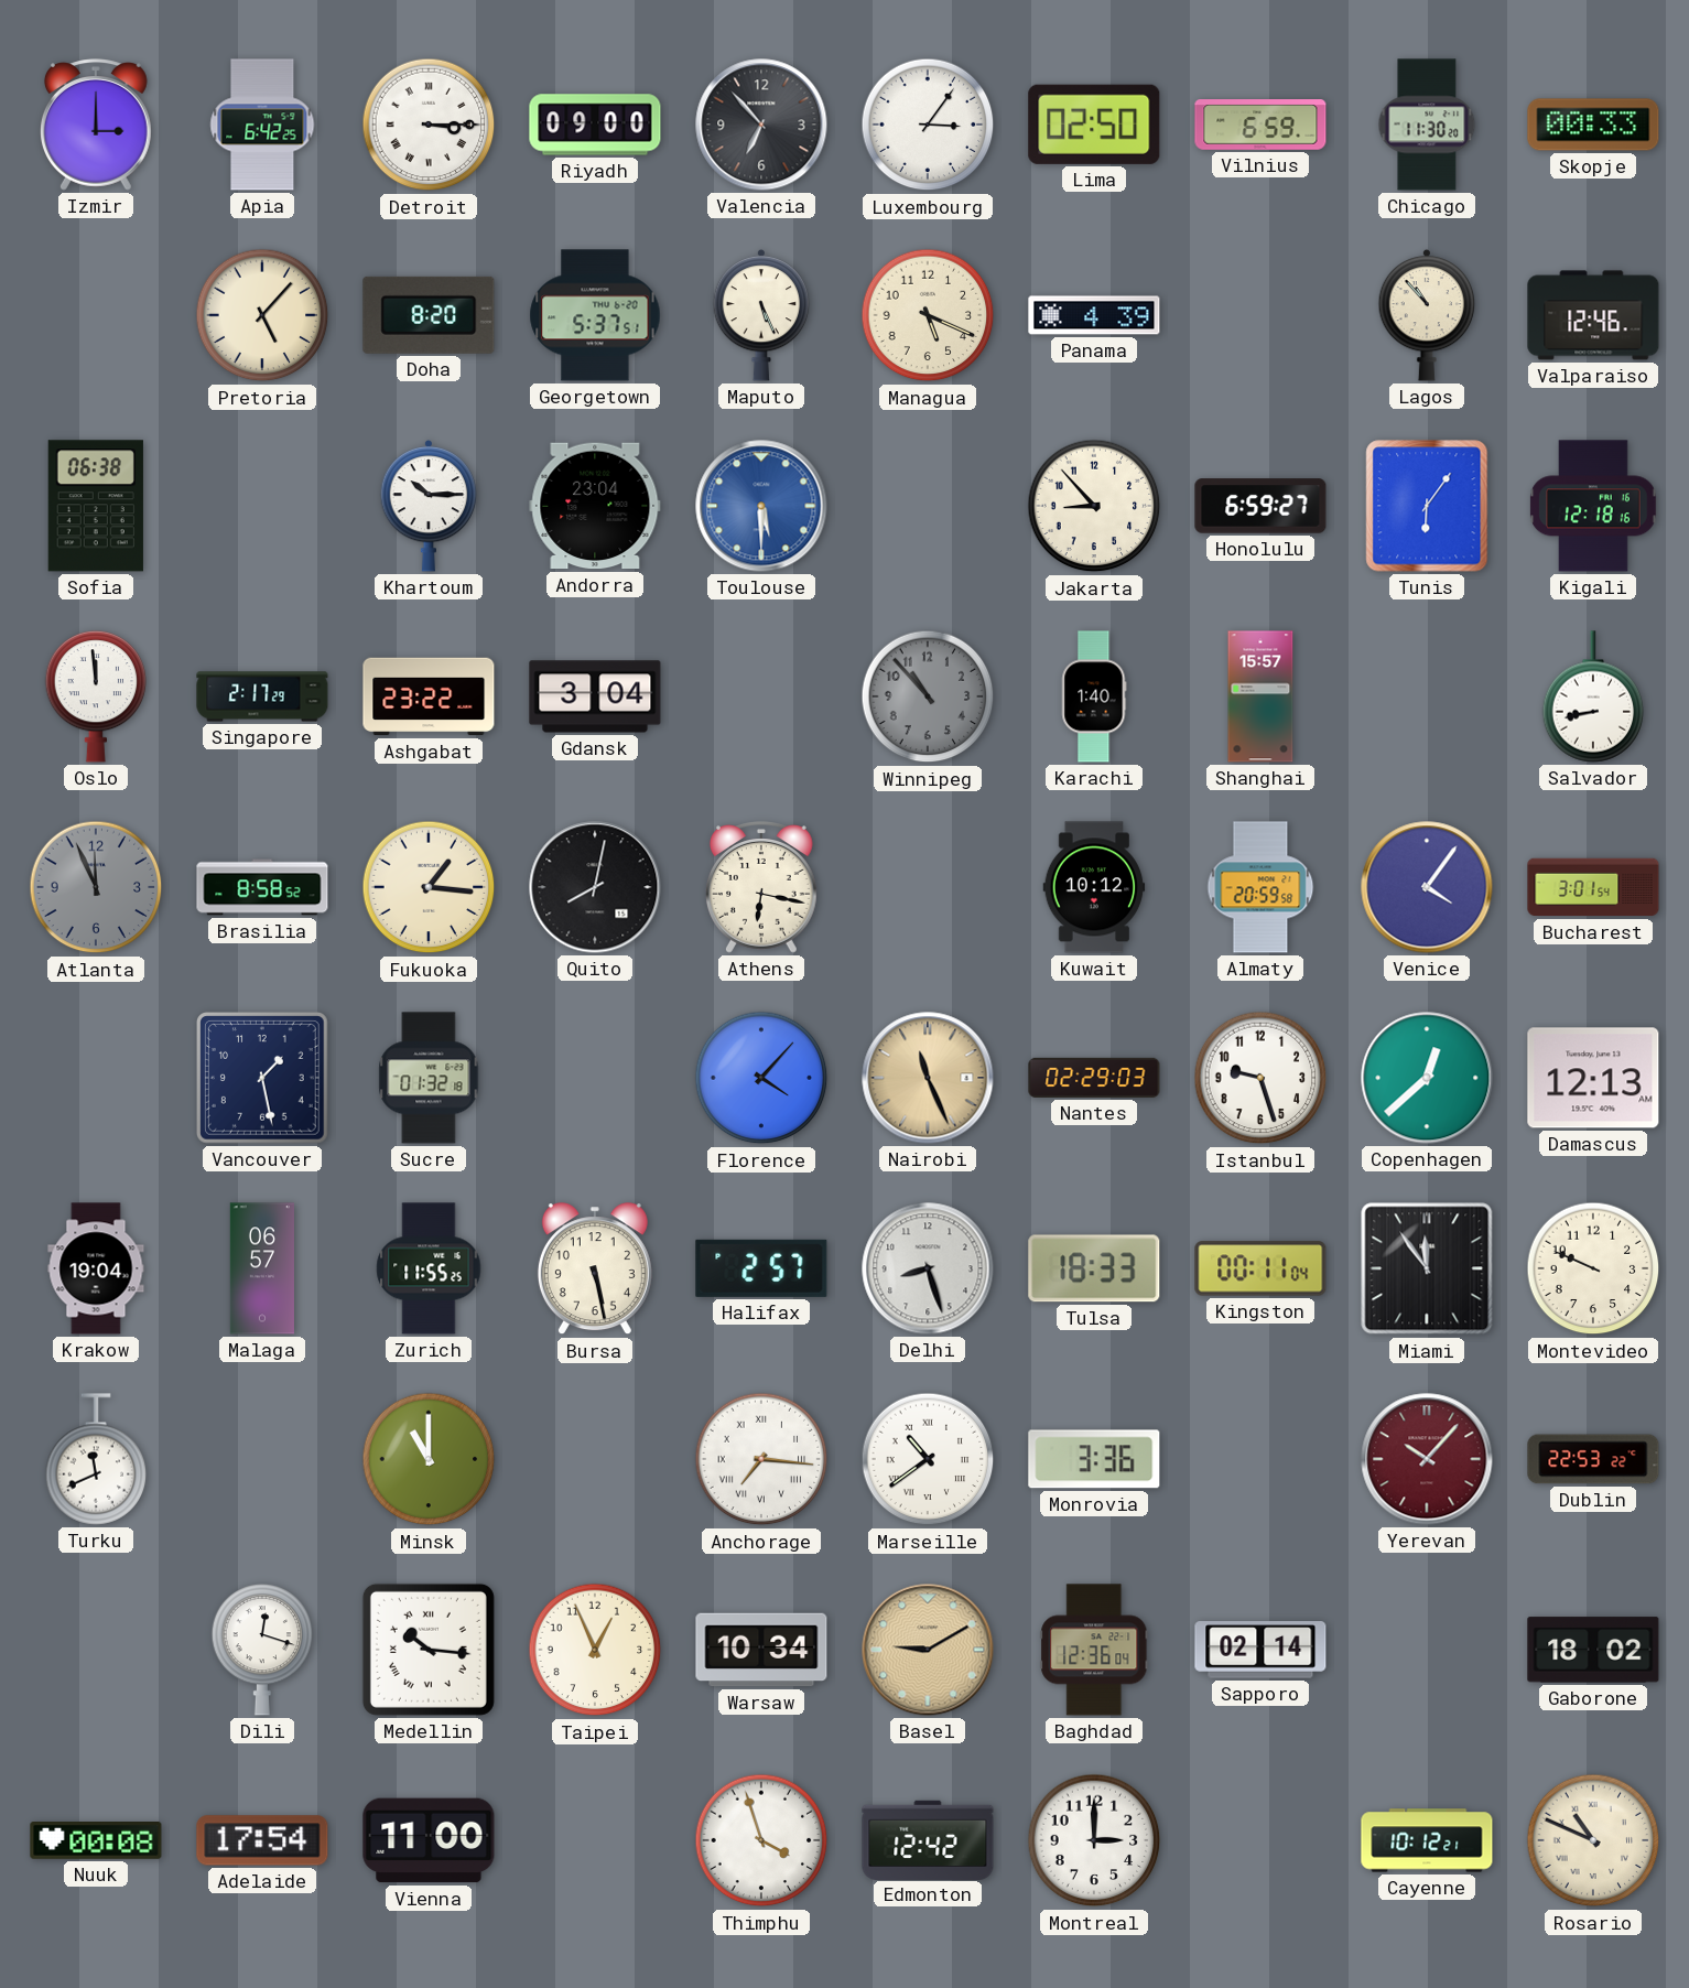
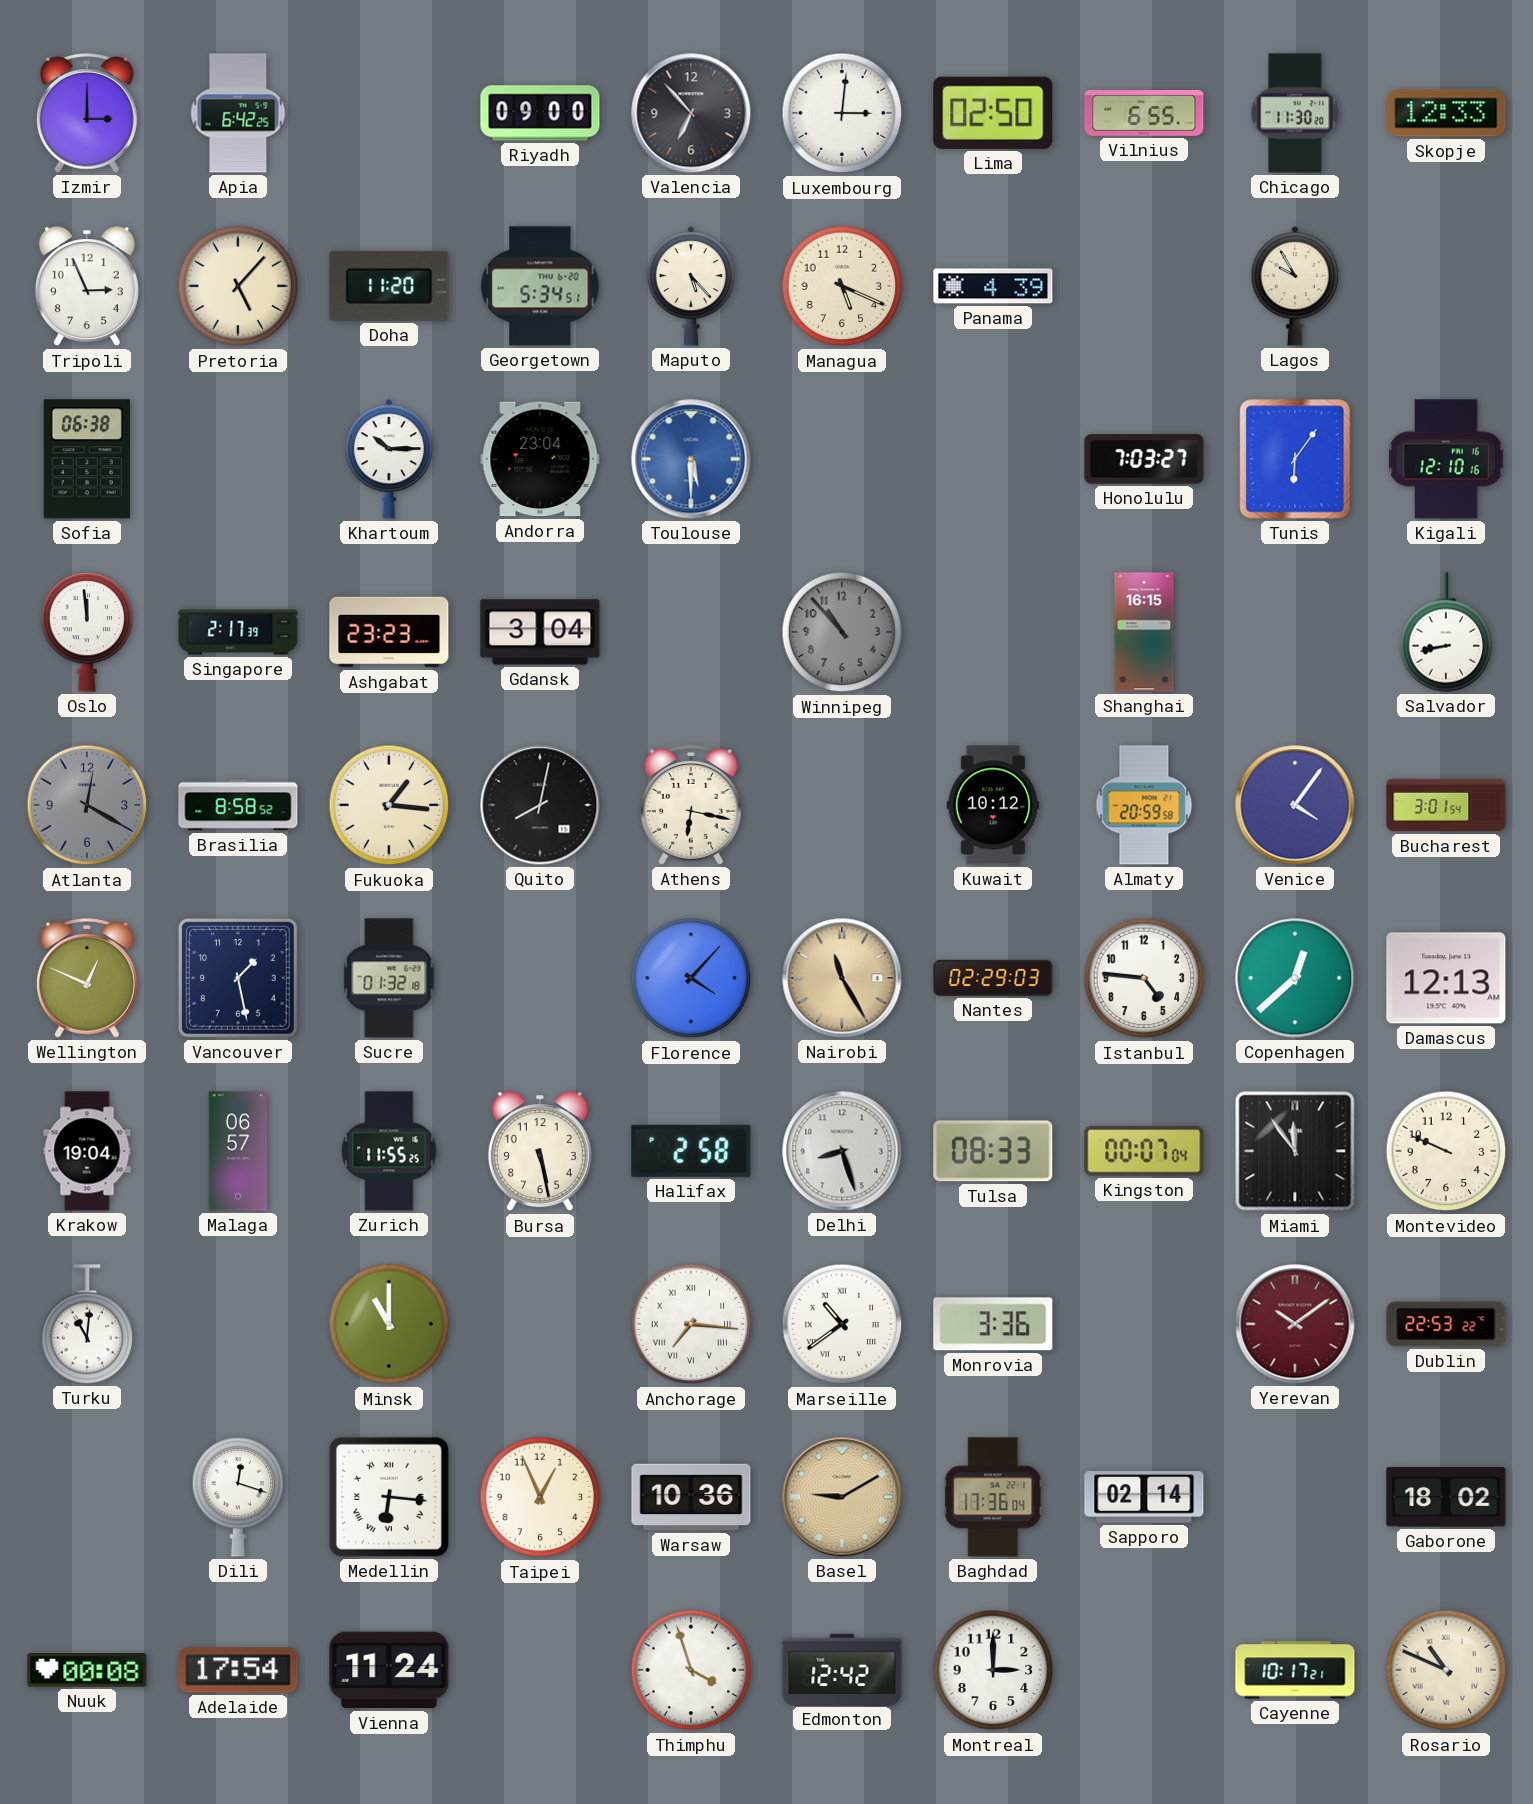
Detroit: 3:15 -> none (429, 125)
Luxembourg: 3:06 -> 3:01 (842, 113)
Vilnius: 6:59 -> 6:55 (1144, 114)
Skopje: 00:33 -> 12:33 (1446, 113)
Tripoli: none -> 2:56 (87, 287)
Doha: 8:20 -> 11:20 (389, 286)
Georgetown: 5:37 -> 5:34 (540, 286)
Maputo: 5:26 -> 5:23 (691, 286)
Lagos: 10:53 -> 9:55 (1295, 286)
Valparaiso: 12:46 -> none (1593, 315)
Jakarta: 8:53 -> none (1094, 506)
Honolulu: 6:59 -> 7:03 (1144, 459)
Kigali: 12:18 -> 12:10 (1446, 459)
Singapore: 2:17:29 -> 2:17:39 (238, 632)
Ashgabat: 23:22 -> 23:23 (389, 632)
Karachi: 1:40 -> none (1094, 696)
Shanghai: 15:57 -> 16:15 (1144, 632)
Atlanta: 11:56 -> 12:20 (87, 805)
Wellington: none -> 12:49 (87, 978)
Nairobi: 11:26 -> 11:25 (842, 978)
Istanbul: 9:27 -> 4:46 (1144, 978)
Halifax: 2:57 -> 2:58 (691, 1151)
Tulsa: 18:33 -> 08:33 (993, 1151)
Kingston: 00:11 -> 00:07 (1144, 1151)
Turku: 11:41 -> 11:01 (87, 1324)
Yerevan: 10:07 -> 10:09 (1295, 1324)
Medellin: 10:16 -> 6:16 (389, 1497)
Warsaw: 10:34 -> 10:36 (691, 1497)
Baghdad: 12:36 -> 17:36 (993, 1497)
Vienna: 11:00 -> 11:24 (389, 1670)
Cayenne: 10:12 -> 10:17 (1295, 1670)
